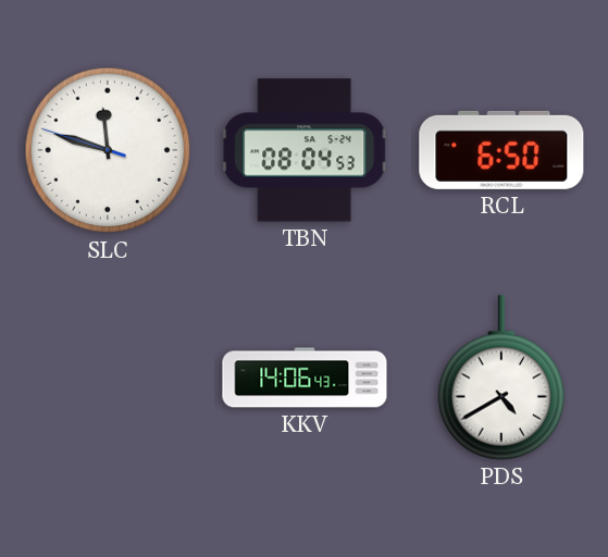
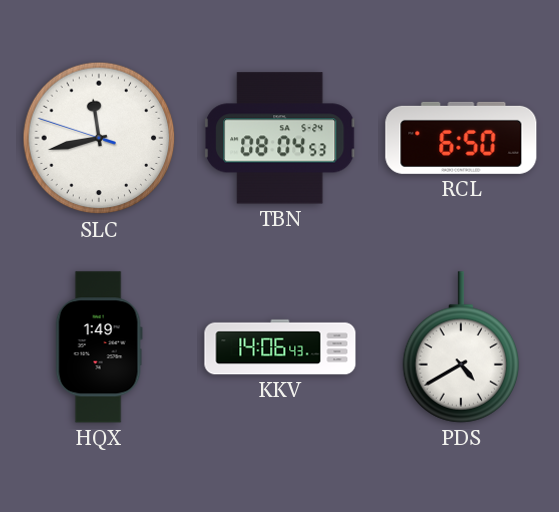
SLC: 11:47 -> 11:42 (99, 138)
HQX: none -> 1:49 (99, 347)
